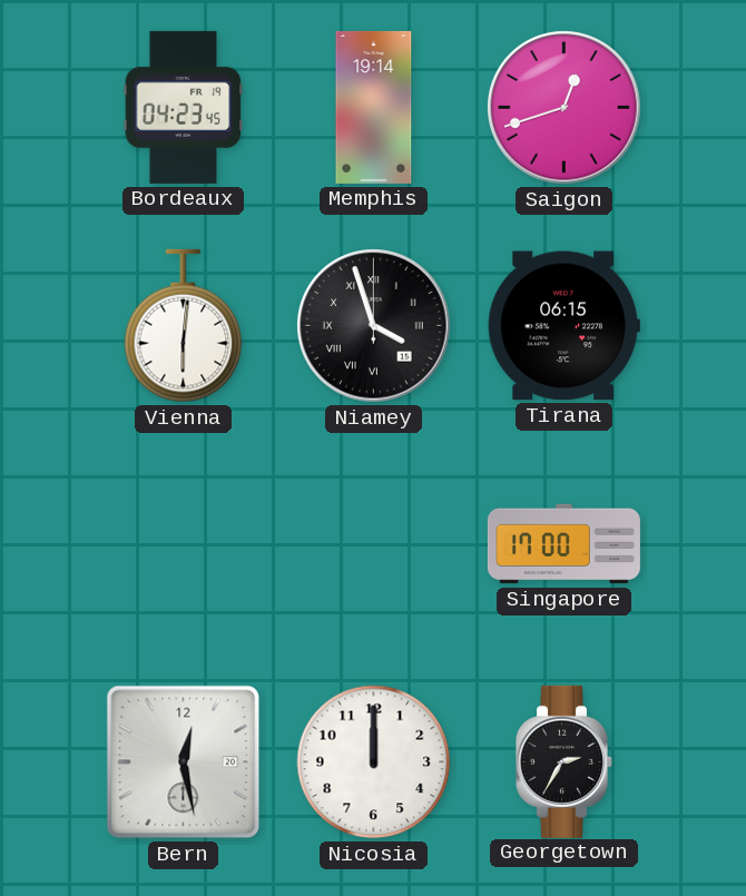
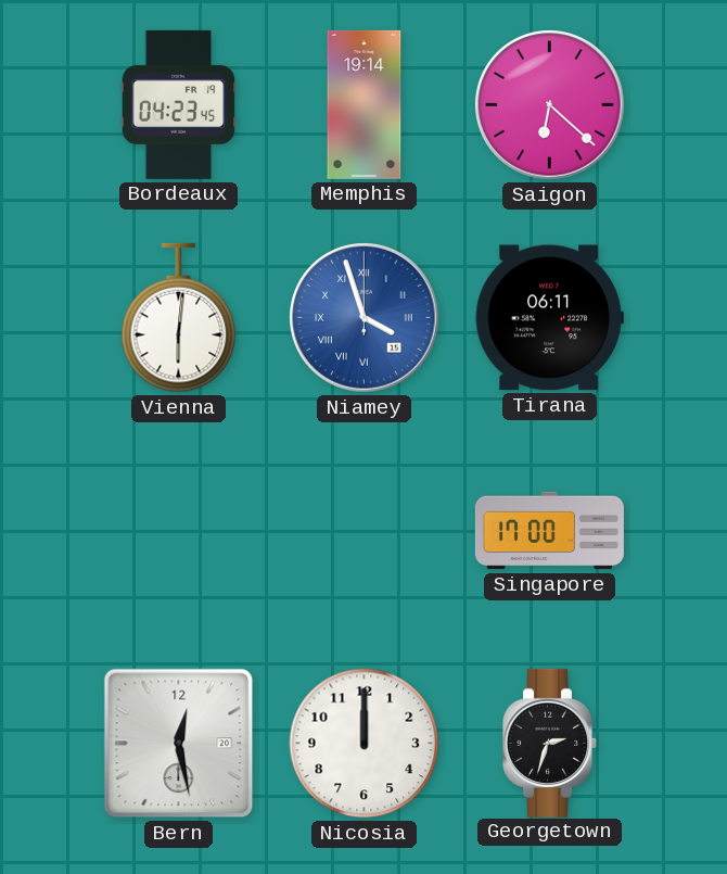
Saigon: 12:42 -> 6:22 (550, 105)
Niamey dial: black -> blue (365, 318)
Tirana: 06:15 -> 06:11 (549, 318)
Georgetown: 2:35 -> 2:33 (550, 743)
